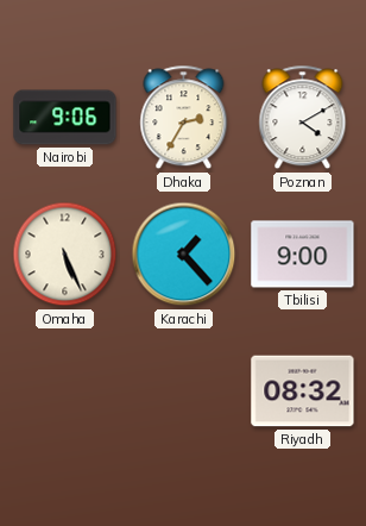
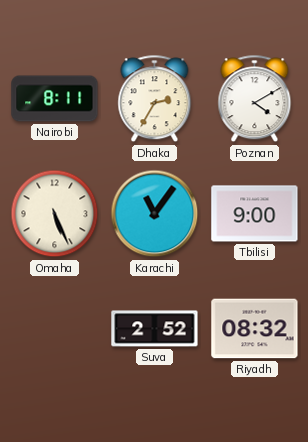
Nairobi: 9:06 -> 8:11 (55, 99)
Karachi: 1:23 -> 11:06 (155, 214)
Suva: none -> 2:52 (155, 329)
